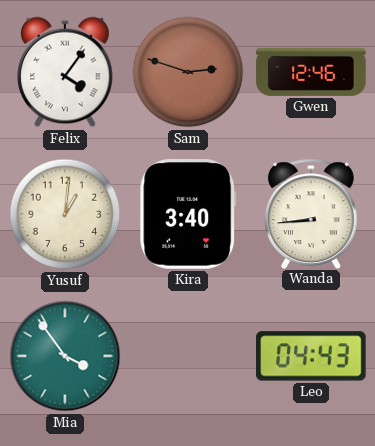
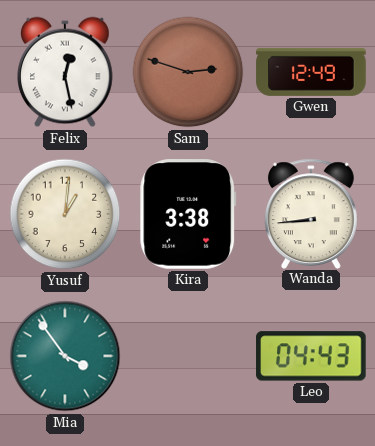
Felix: 4:06 -> 12:28 (66, 72)
Gwen: 12:46 -> 12:49 (311, 72)
Kira: 3:40 -> 3:38 (188, 214)
